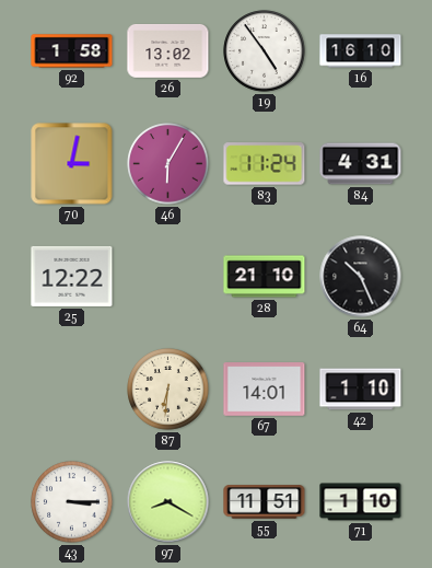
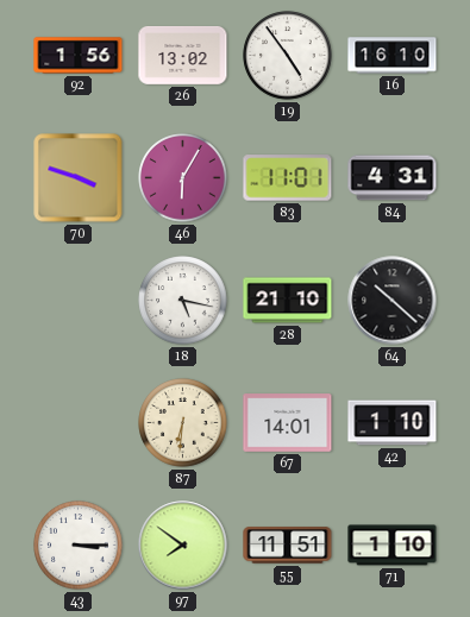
92: 1:58 -> 1:56 (79, 56)
70: 3:02 -> 3:48 (79, 178)
83: 11:24 -> 11:01 (288, 178)
25: 12:22 -> none (72, 276)
18: none -> 5:17 (183, 301)
64: 10:26 -> 10:22 (393, 301)
97: 8:20 -> 7:51 (183, 546)
